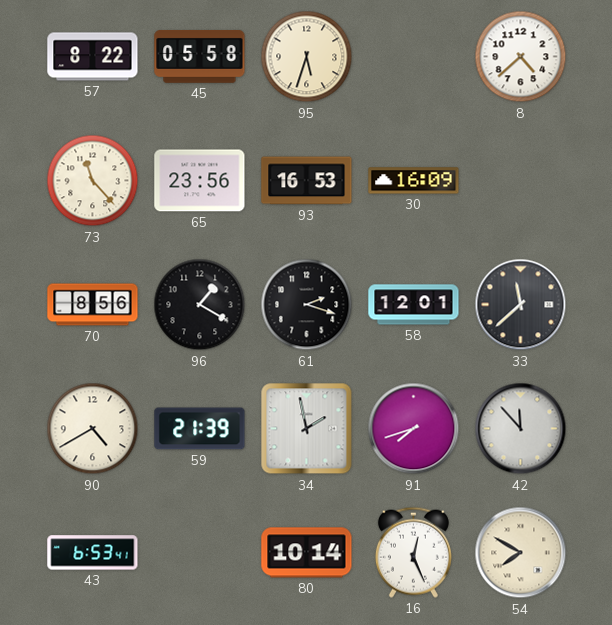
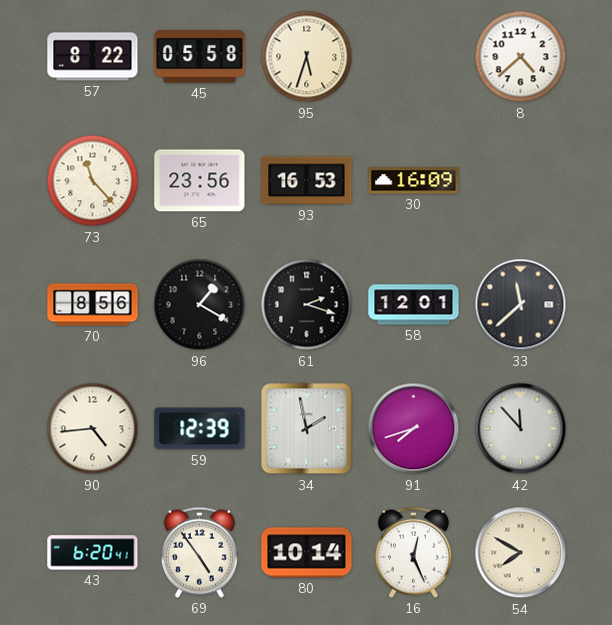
90: 4:40 -> 4:44 (93, 429)
59: 21:39 -> 12:39 (200, 429)
43: 6:53 -> 6:20 (93, 553)
69: none -> 4:54 (199, 552)
